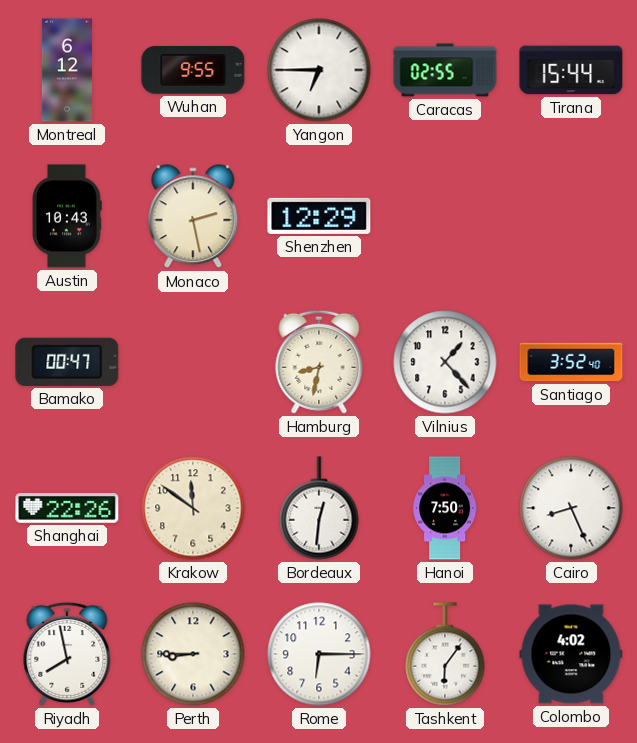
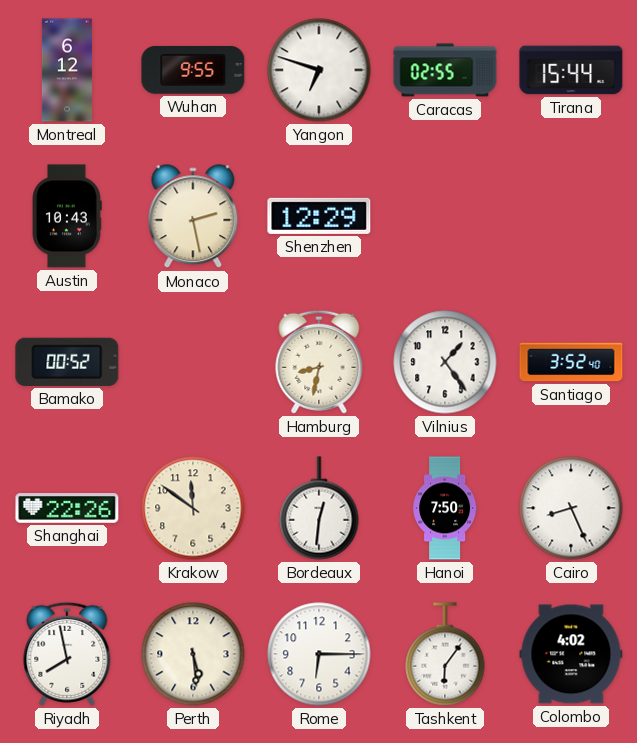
Yangon: 6:45 -> 6:48 (319, 70)
Bamako: 00:47 -> 00:52 (67, 362)
Vilnius: 1:23 -> 1:24 (445, 362)
Perth: 8:45 -> 5:29 (193, 654)
